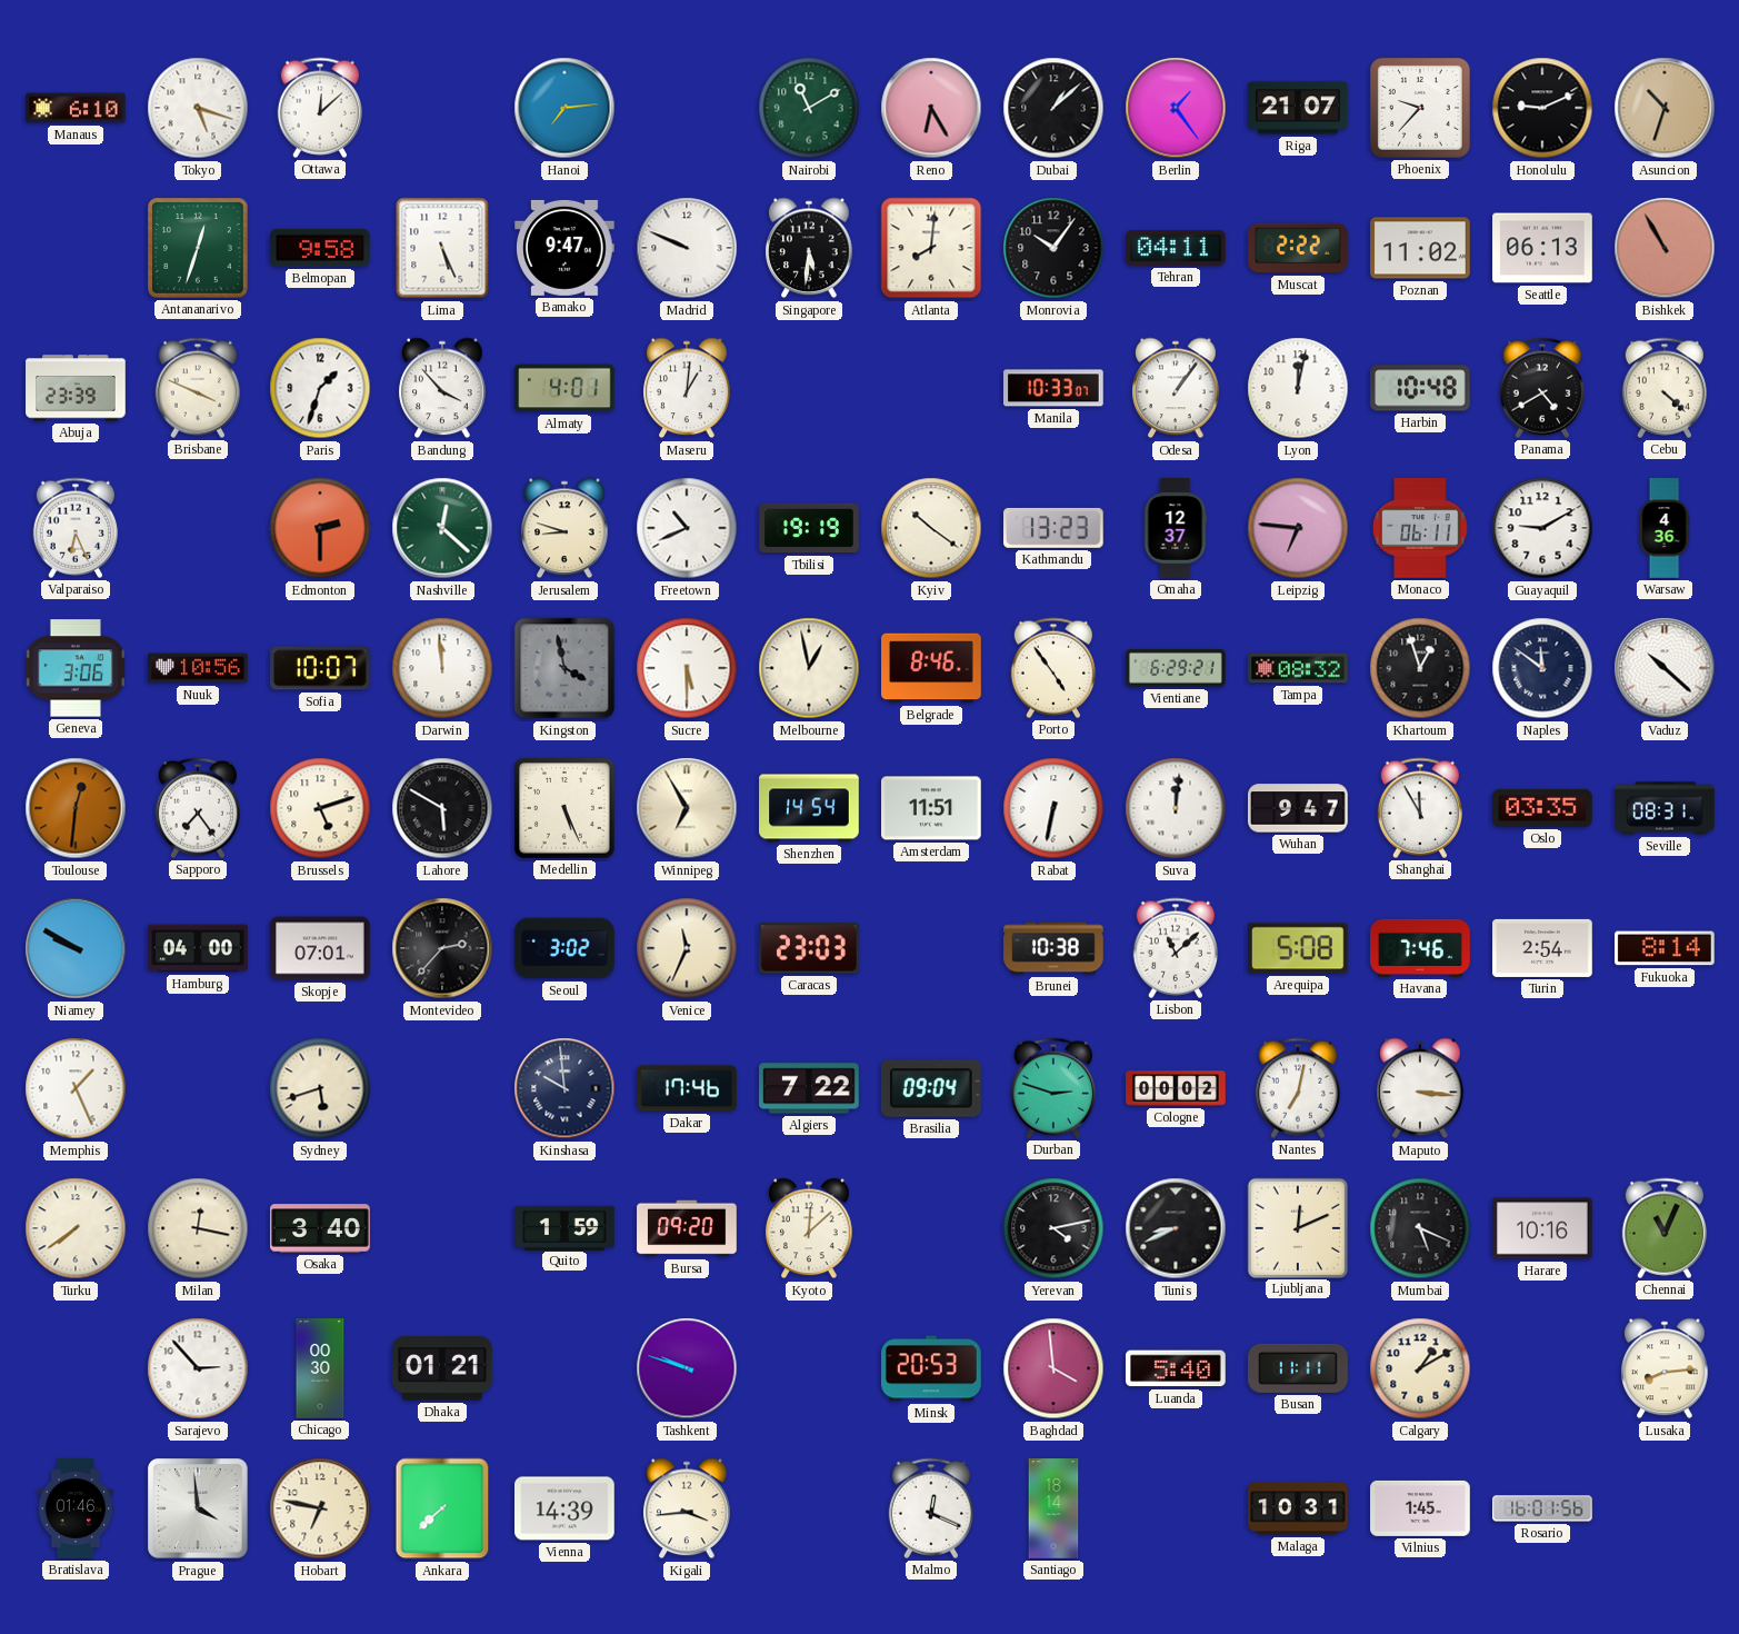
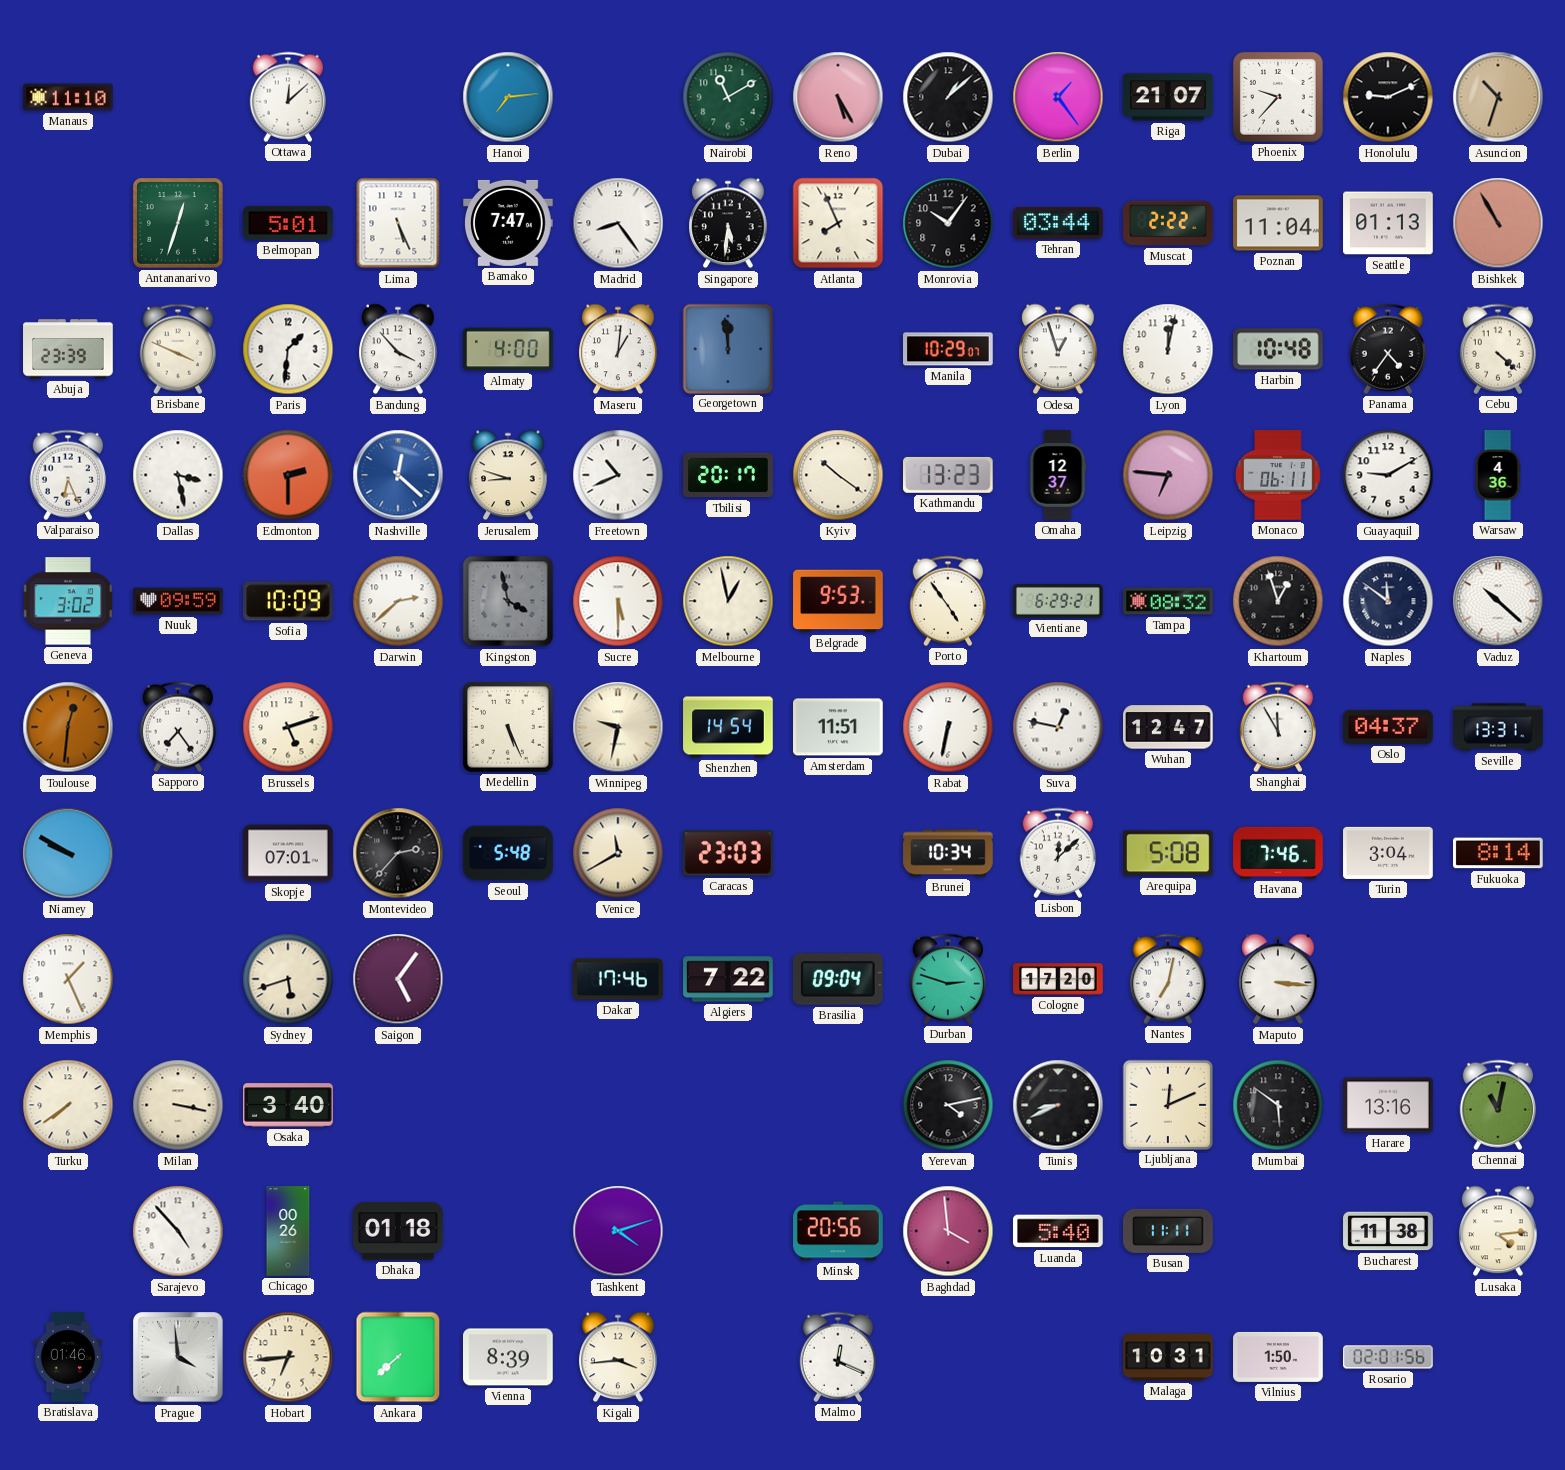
Manaus: 6:10 -> 11:10 (68, 97)
Tokyo: 5:18 -> none (198, 108)
Reno: 6:25 -> 5:25 (838, 97)
Belmopan: 9:58 -> 5:01 (289, 223)
Bamako: 9:47 -> 7:47 (509, 223)
Madrid: 9:49 -> 8:24 (618, 223)
Atlanta: 8:01 -> 7:56 (838, 223)
Tehran: 04:11 -> 03:44 (1059, 223)
Poznan: 11:02 -> 11:04 (1278, 223)
Seattle: 06:13 -> 01:13 (1388, 223)
Paris: 1:33 -> 1:31 (288, 349)
Almaty: 4:01 -> 4:00 (508, 349)
Georgetown: none -> 11:59 (727, 348)
Manila: 10:33 -> 10:29 (949, 349)
Odesa: 1:06 -> 12:57 (1058, 349)
Panama: 4:40 -> 4:36 (1387, 349)
Dallas: none -> 3:28 (178, 475)
Nashville dial: green -> blue (398, 475)
Tbilisi: 19:19 -> 20:17 (728, 475)
Geneva: 3:06 -> 3:02 (67, 601)
Nuuk: 10:56 -> 09:59 (178, 601)
Sofia: 10:07 -> 10:09 (288, 601)
Darwin: 11:59 -> 2:38 (398, 601)
Belgrade: 8:46 -> 9:53 (838, 601)
Lahore: 5:50 -> none (442, 808)
Winnipeg: 6:55 -> 9:32 (618, 727)
Suva: 12:01 -> 12:47 (1058, 727)
Wuhan: 9:47 -> 12:47 (1168, 727)
Oslo: 03:35 -> 04:37 (1389, 727)
Seville: 08:31 -> 13:31 (1498, 727)
Hamburg: 04:00 -> none (198, 948)
Seoul: 3:02 -> 5:48 (508, 853)
Venice: 11:34 -> 11:40 (618, 853)
Brunei: 10:38 -> 10:34 (948, 853)
Lisbon: 11:08 -> 12:08 (1057, 853)
Turin: 2:54 -> 3:04 (1388, 853)
Saigon: none -> 5:06 (398, 979)
Kinshasa: 9:59 -> none (564, 1088)
Cologne: 00:02 -> 17:20 (1058, 979)
Milan: 12:17 -> 3:17 (178, 1105)
Quito: 1:59 -> none (564, 1227)
Bursa: 09:20 -> none (687, 1228)
Kyoto: 12:08 -> none (809, 1228)
Mumbai: 5:19 -> 5:51 (1278, 1105)
Harare: 10:16 -> 13:16 (1388, 1105)
Chennai: 11:04 -> 11:02 (1497, 1105)
Sarajevo: 2:53 -> 4:53 (178, 1231)
Chicago: 00:30 -> 00:26 (288, 1231)
Dhaka: 01:21 -> 01:18 (398, 1231)
Tashkent: 9:48 -> 4:12 (618, 1231)
Minsk: 20:53 -> 20:56 (838, 1231)
Calgary: 1:10 -> none (1420, 1368)
Bucharest: none -> 11:38 (1388, 1231)
Lusaka: 8:14 -> 4:14 (1498, 1231)
Hobart: 6:47 -> 6:44 (288, 1357)
Vienna: 14:39 -> 8:39 (508, 1357)
Santiago: 18:14 -> none (1053, 1508)
Vilnius: 1:45 -> 1:50 (1278, 1357)
Rosario: 16:01 -> 02:01 (1389, 1357)
